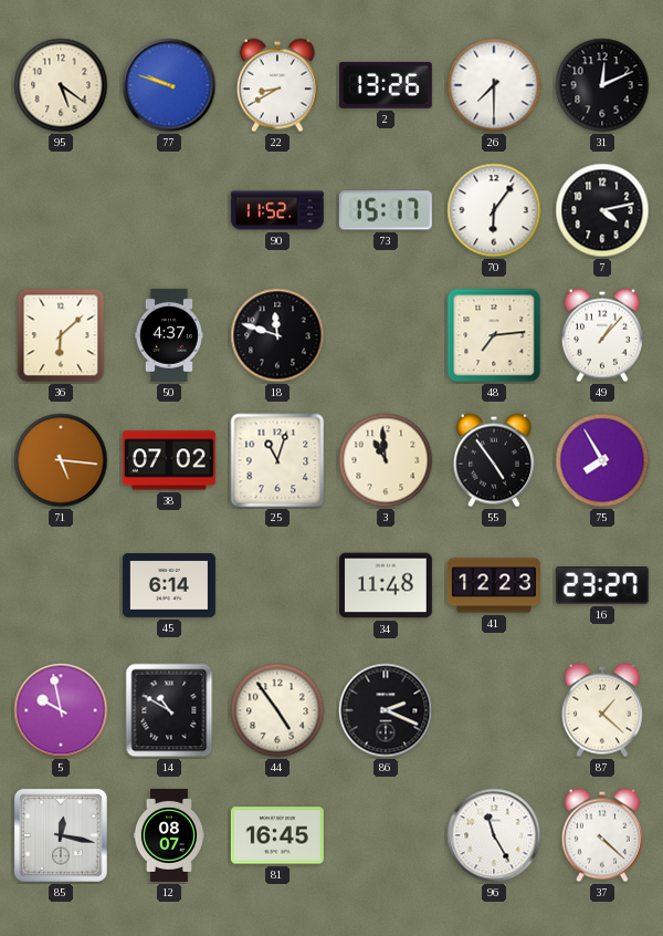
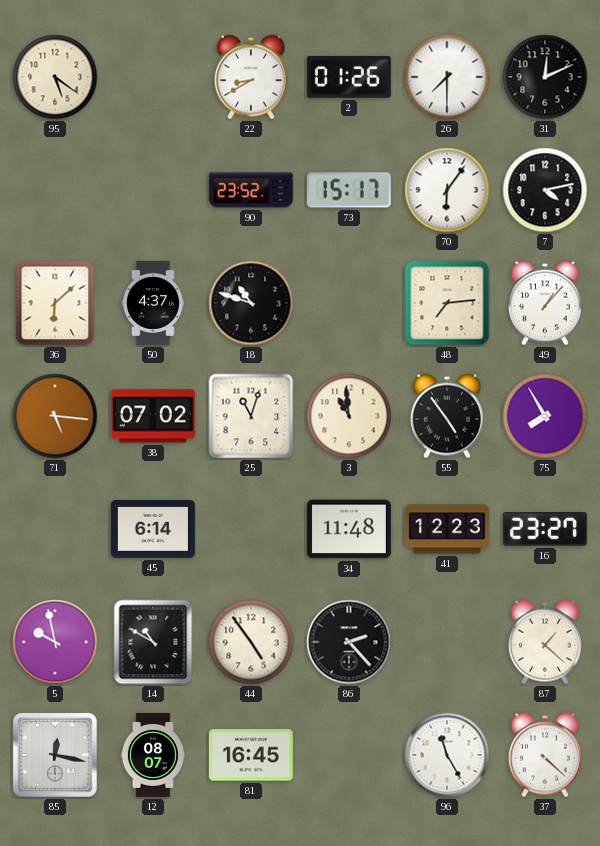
77: 9:48 -> none (169, 85)
2: 13:26 -> 01:26 (349, 77)
90: 11:52 -> 23:52 (251, 190)
18: 11:48 -> 10:48 (251, 303)
86: 2:19 -> 2:23 (349, 642)
